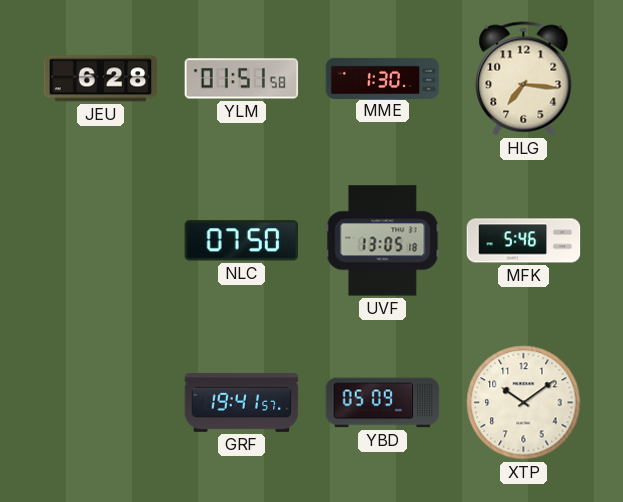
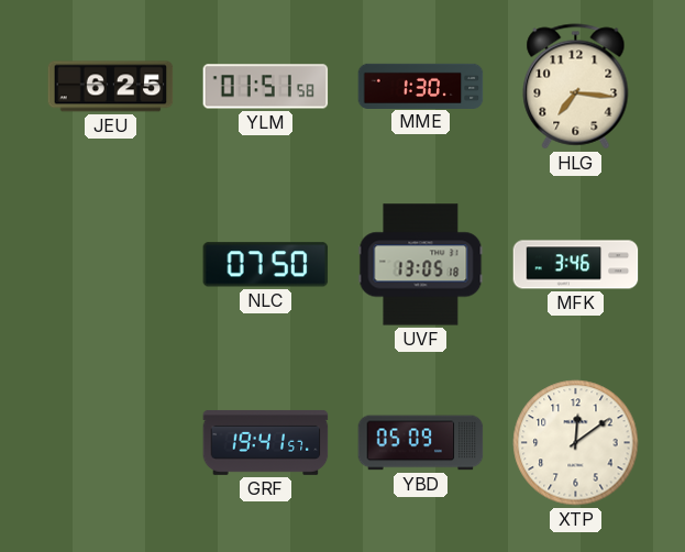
JEU: 6:28 -> 6:25 (111, 87)
MFK: 5:46 -> 3:46 (576, 265)
XTP: 10:09 -> 12:09 (576, 443)
